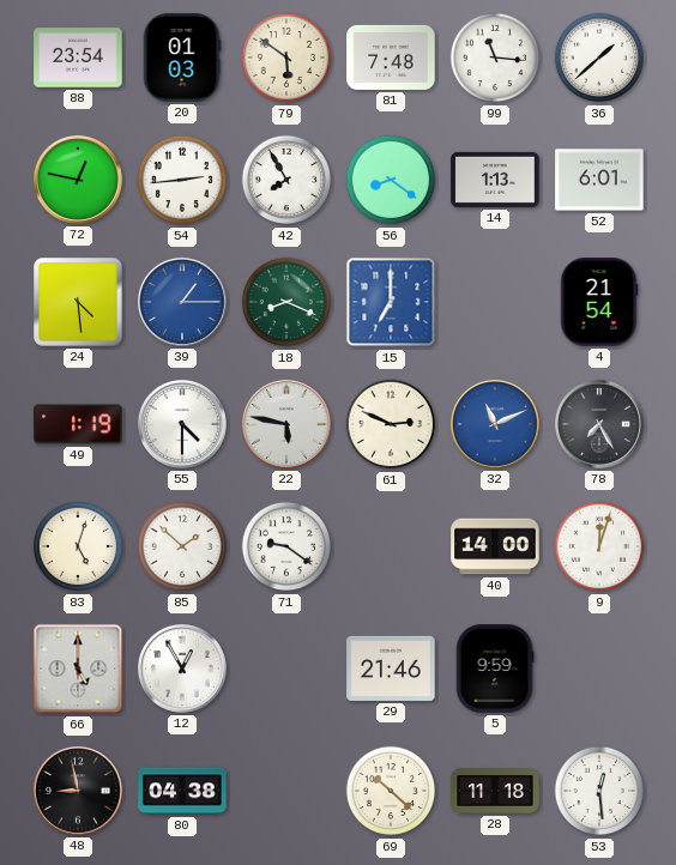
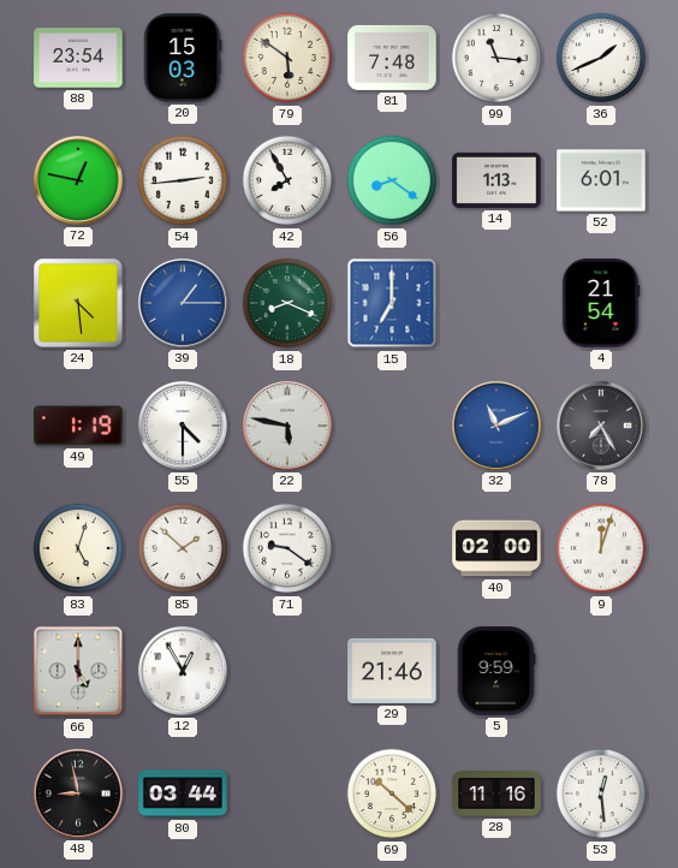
20: 01:03 -> 15:03 (183, 58)
36: 1:38 -> 1:41 (601, 58)
61: 2:49 -> none (391, 424)
40: 14:00 -> 02:00 (496, 548)
80: 04:38 -> 03:44 (183, 793)
28: 11:18 -> 11:16 (496, 793)
